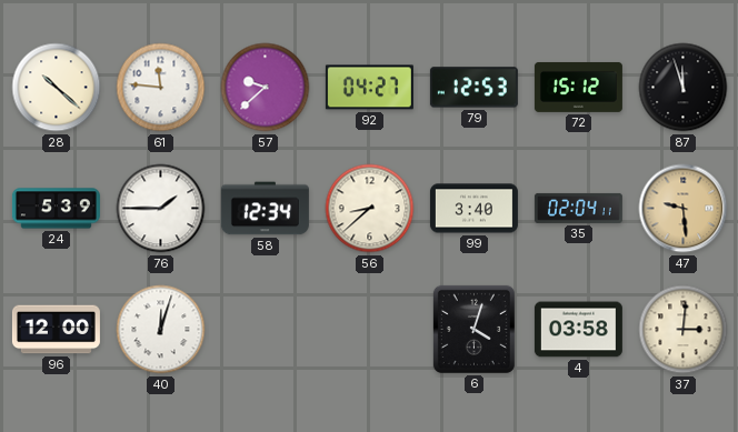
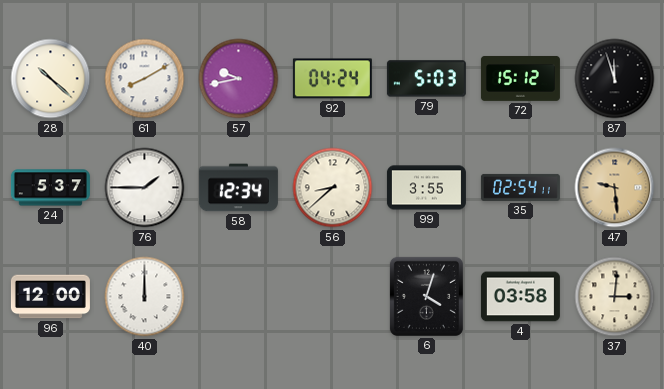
61: 11:46 -> 8:10 (145, 79)
57: 9:38 -> 9:43 (239, 79)
92: 04:27 -> 04:24 (332, 79)
79: 12:53 -> 5:03 (426, 79)
24: 5:39 -> 5:37 (50, 188)
99: 3:40 -> 3:55 (426, 188)
35: 02:04 -> 02:54 (520, 187)
40: 12:03 -> 12:00 (145, 297)
